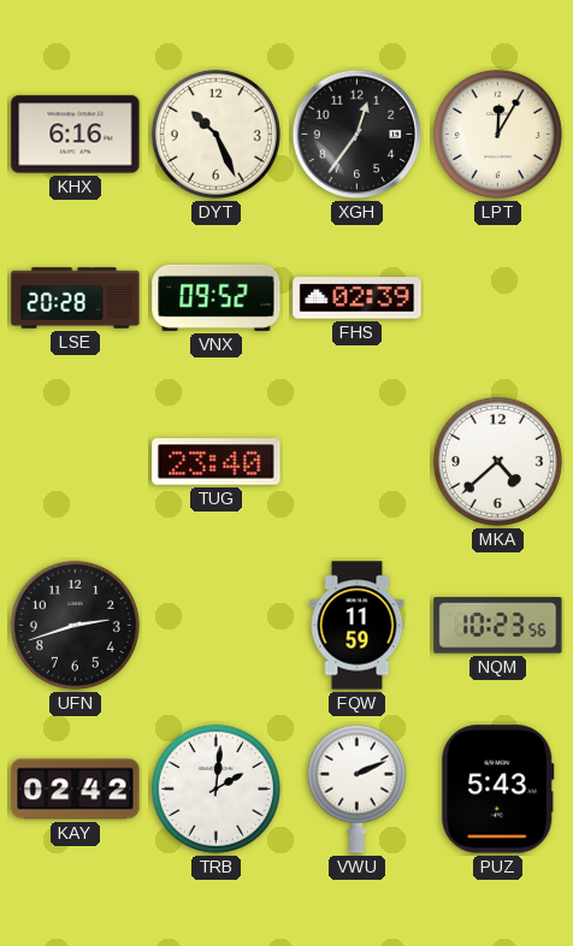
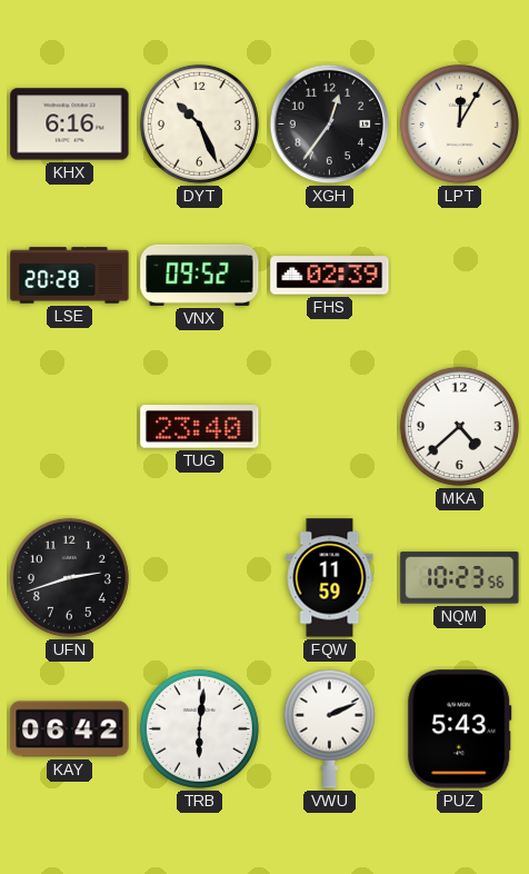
KAY: 02:42 -> 06:42 (70, 729)
TRB: 2:01 -> 6:01 (199, 728)
